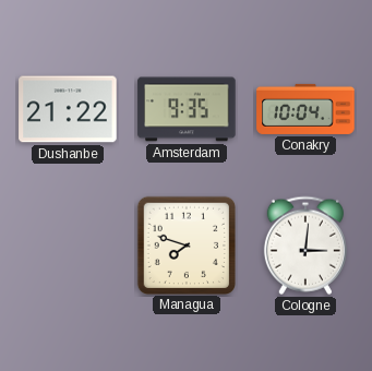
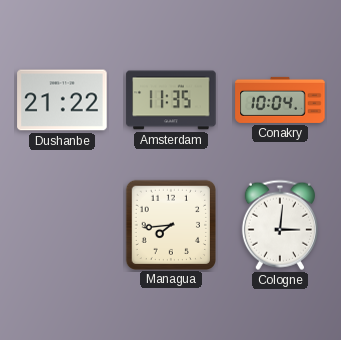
Amsterdam: 9:35 -> 11:35 (171, 100)
Managua: 7:48 -> 7:44 (170, 224)
